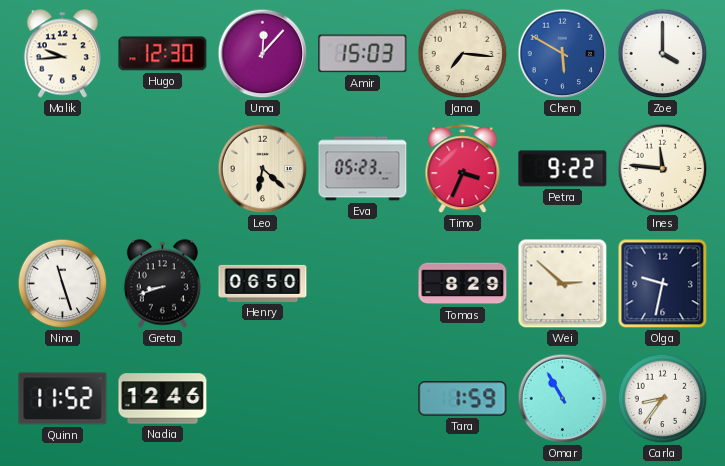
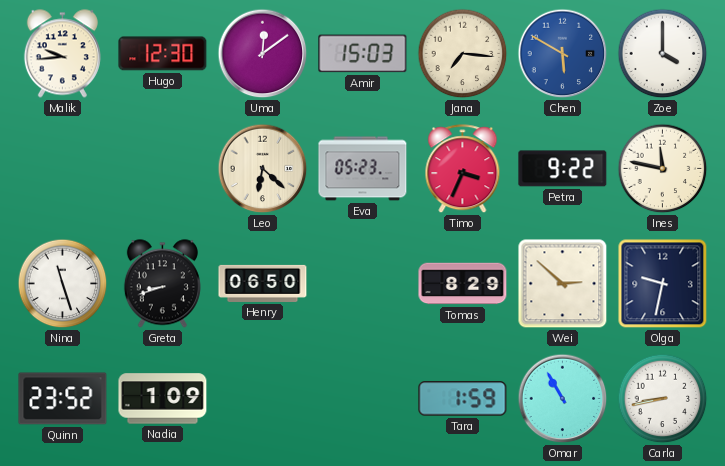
Uma: 12:07 -> 12:09 (263, 54)
Ines: 11:46 -> 11:47 (663, 169)
Quinn: 11:52 -> 23:52 (63, 399)
Nadia: 12:46 -> 1:09 (163, 399)
Carla: 8:36 -> 8:43 (663, 399)
